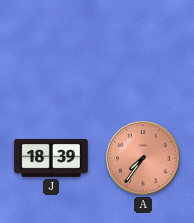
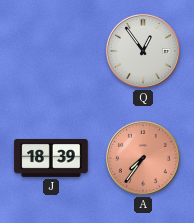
Q: none -> 12:54 (143, 51)
